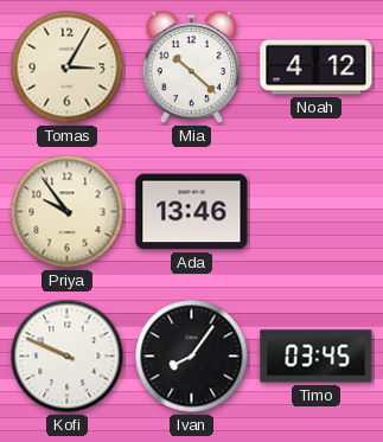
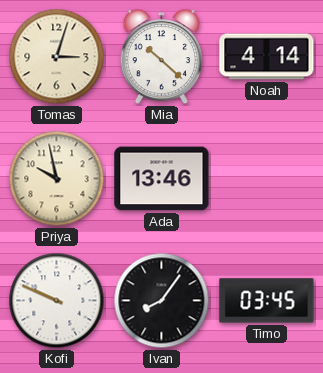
Tomas: 3:05 -> 3:03 (57, 57)
Noah: 4:12 -> 4:14 (267, 57)
Priya: 9:54 -> 9:58 (57, 179)
